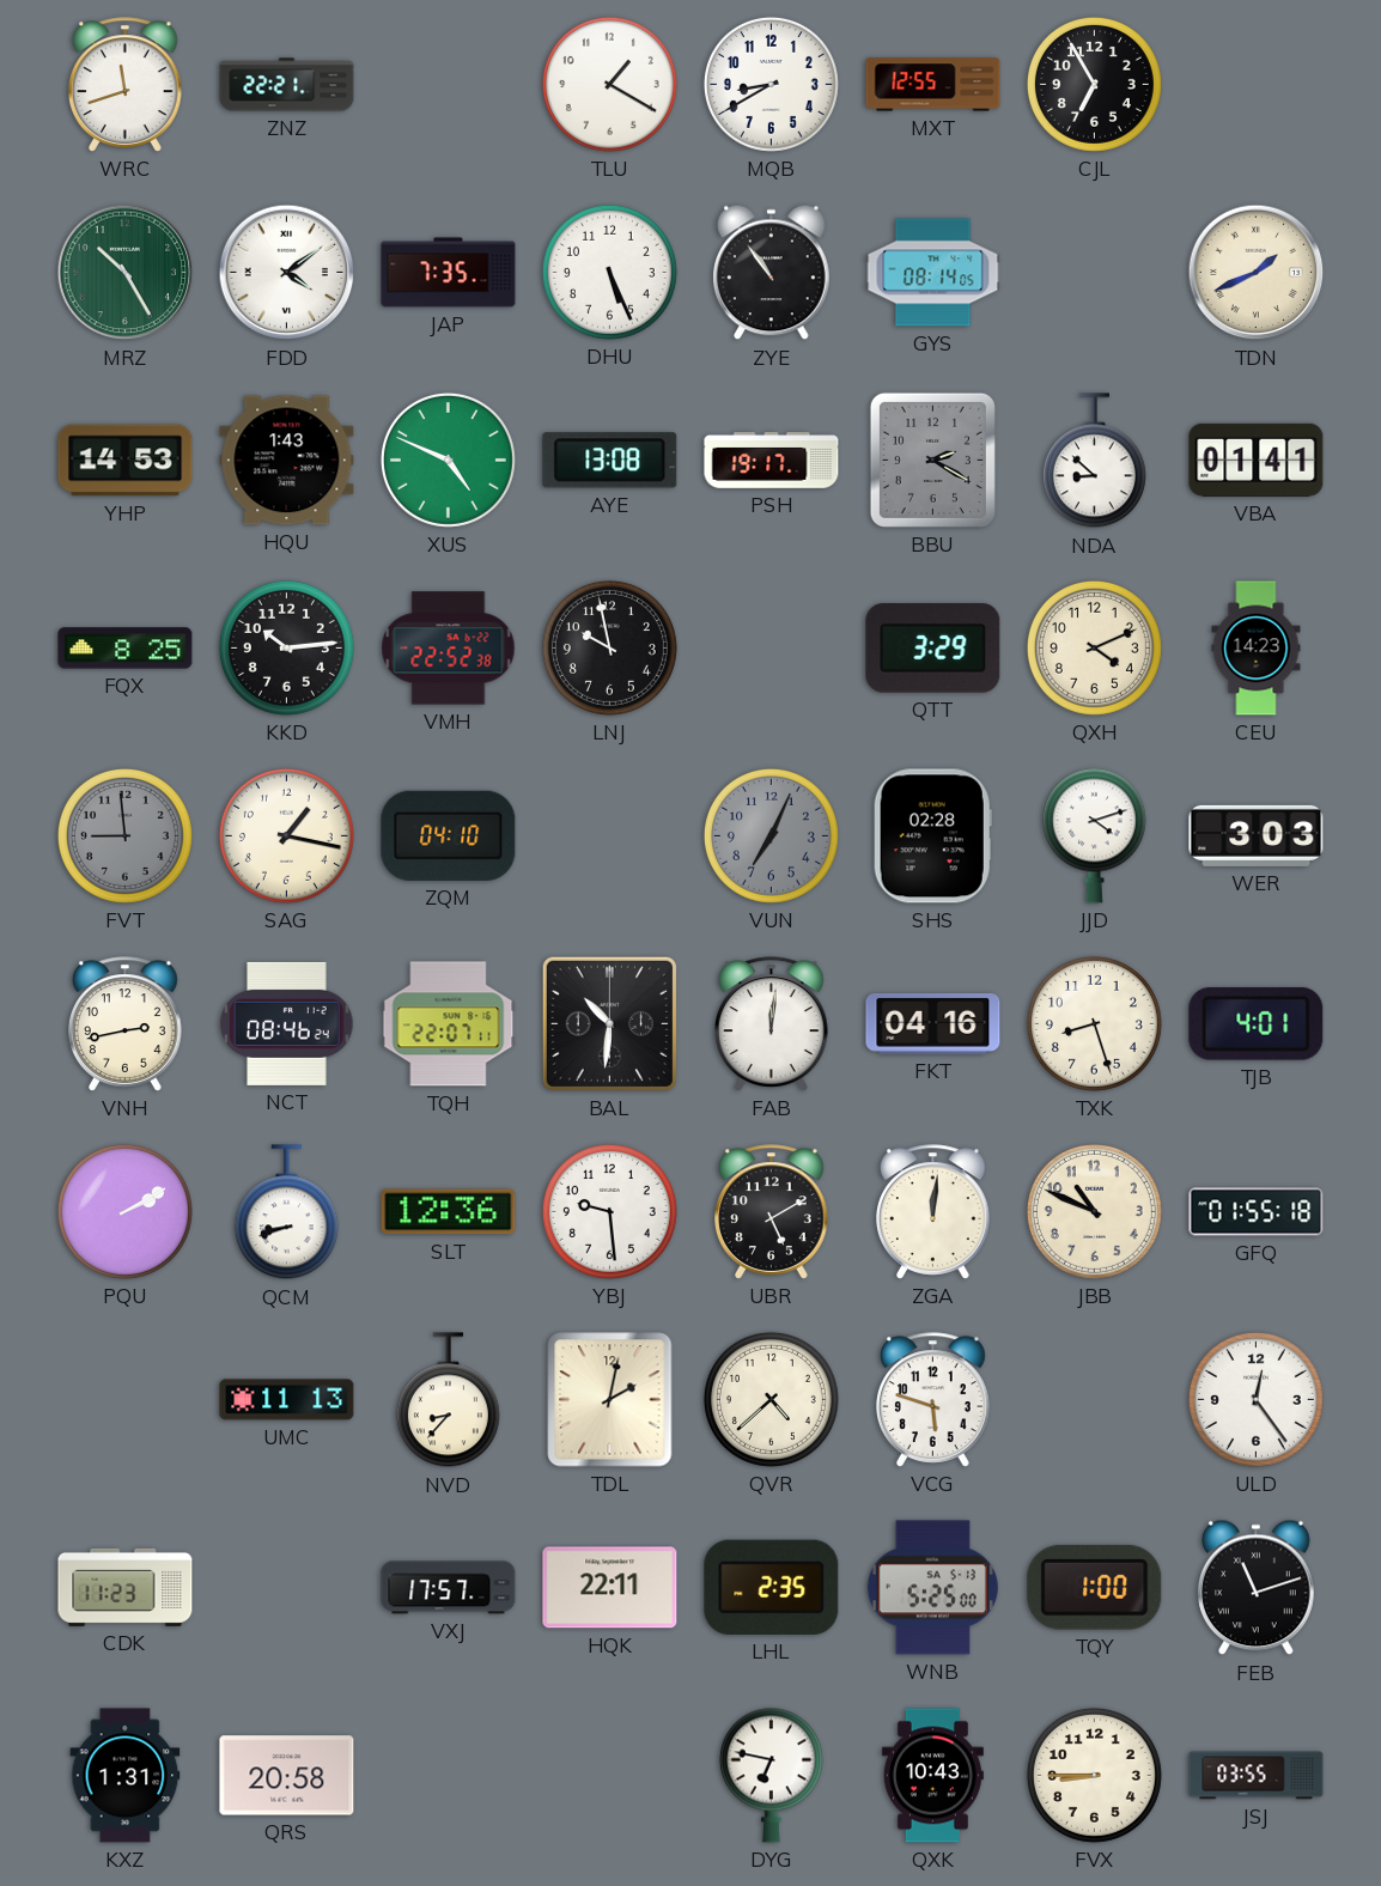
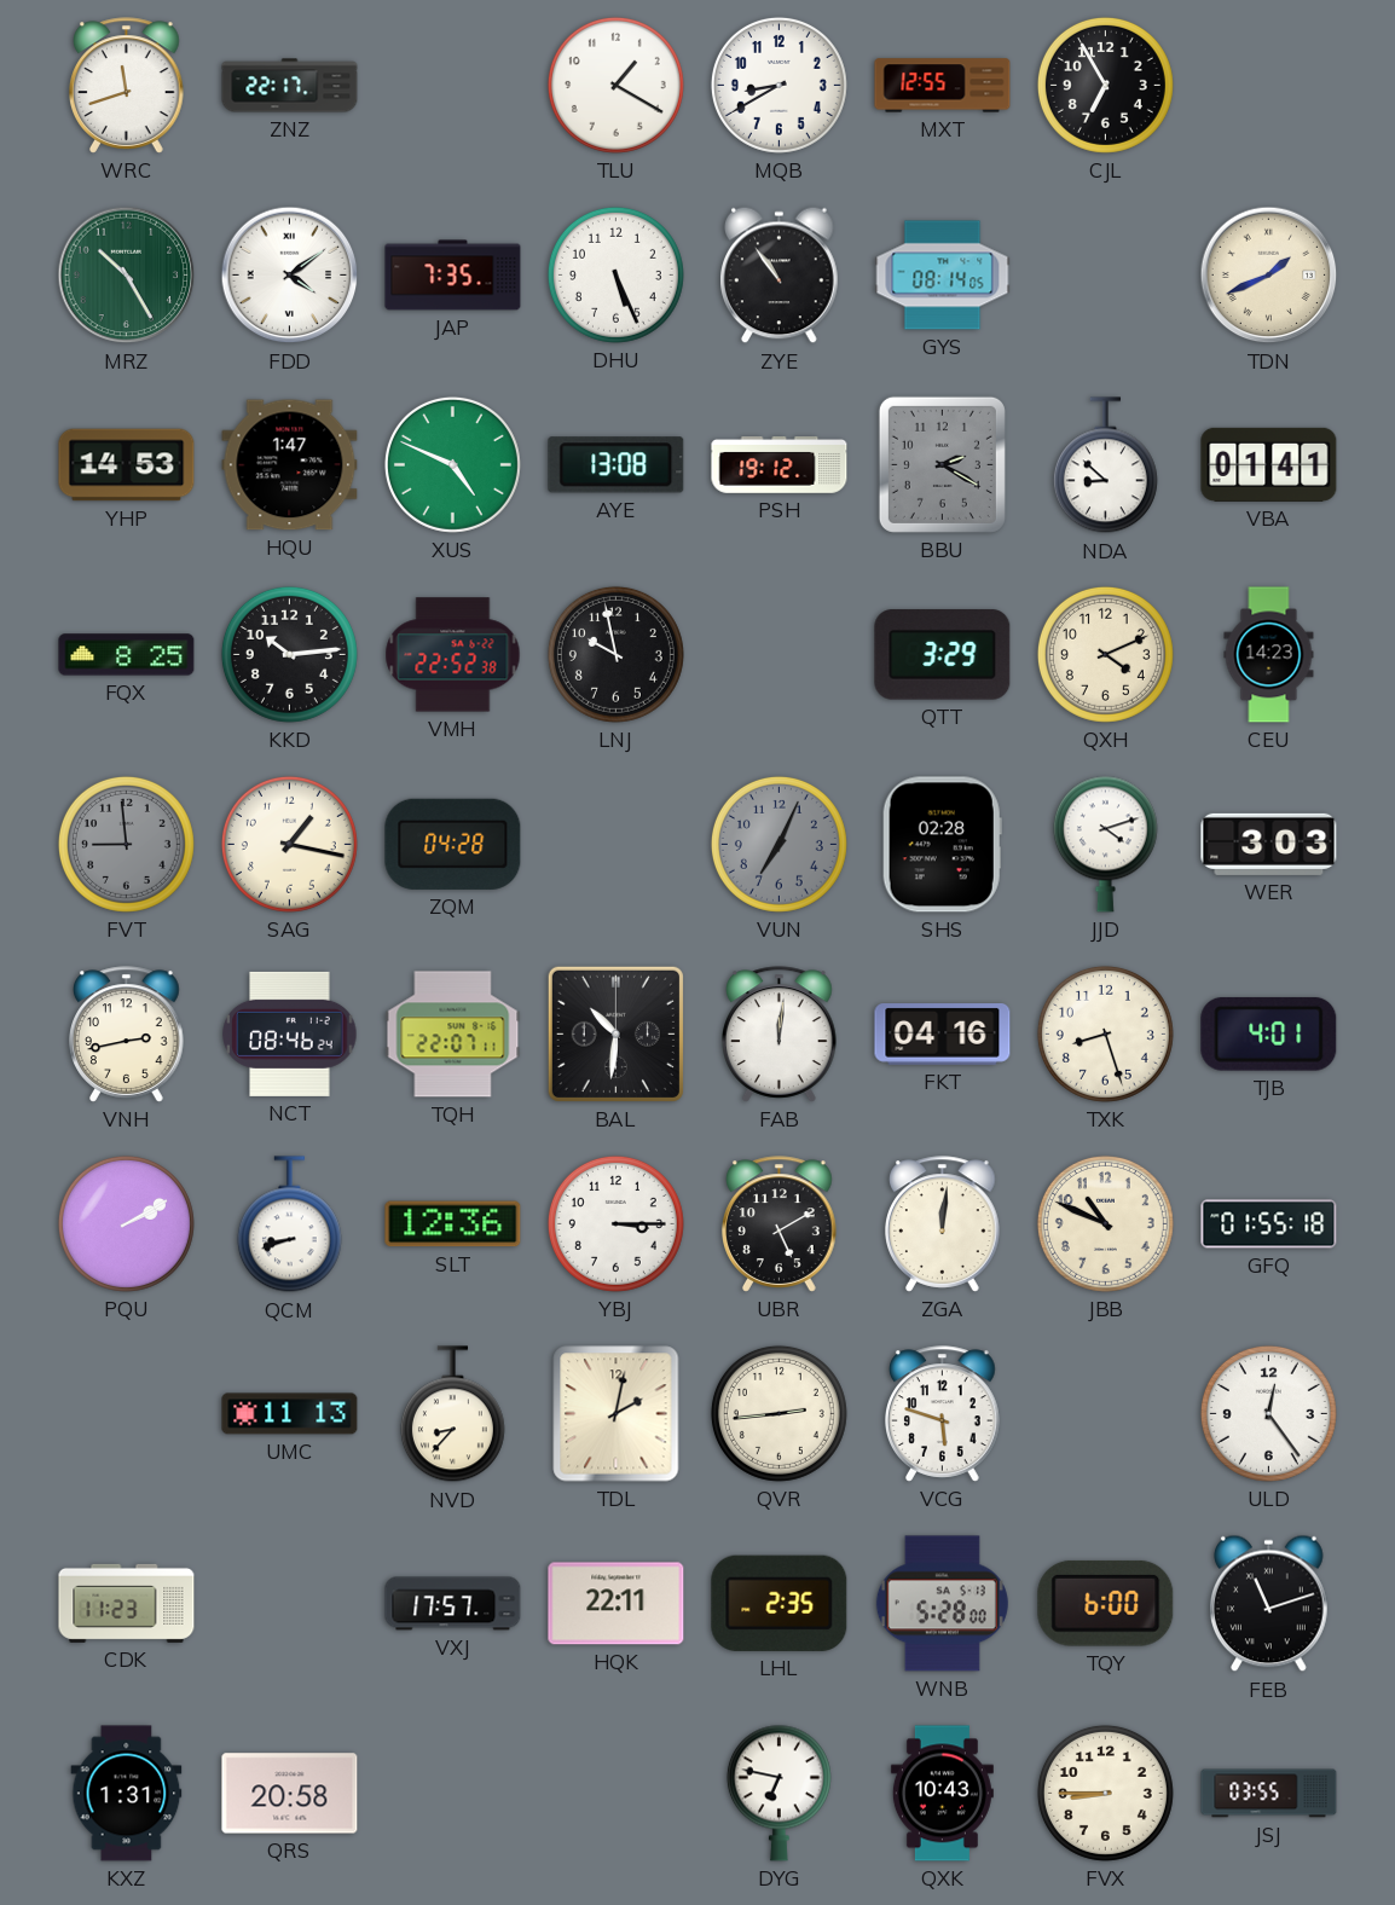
ZNZ: 22:21 -> 22:17 (290, 86)
HQU: 1:43 -> 1:47 (290, 465)
PSH: 19:17 -> 19:12 (780, 465)
ZQM: 04:10 -> 04:28 (453, 844)
YBJ: 9:29 -> 3:15 (615, 1223)
QVR: 4:38 -> 2:44 (778, 1413)
WNB: 5:25 -> 5:28 (942, 1604)
TQY: 1:00 -> 6:00 (1106, 1603)
